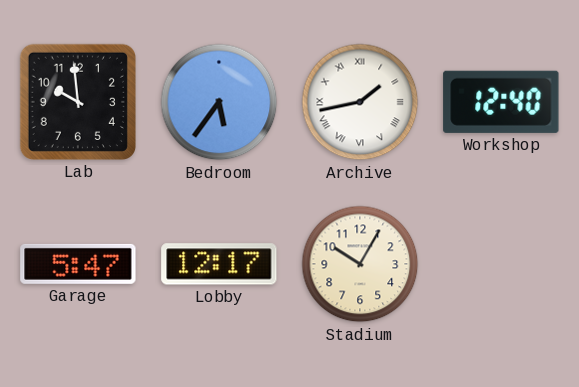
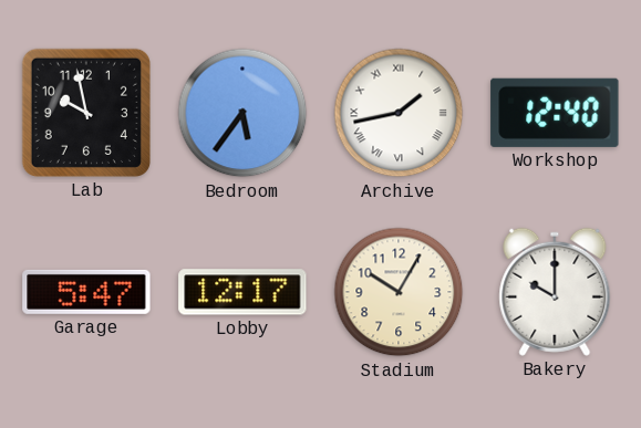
Lab: 9:59 -> 9:58 (86, 113)
Bakery: none -> 10:00 (555, 292)
